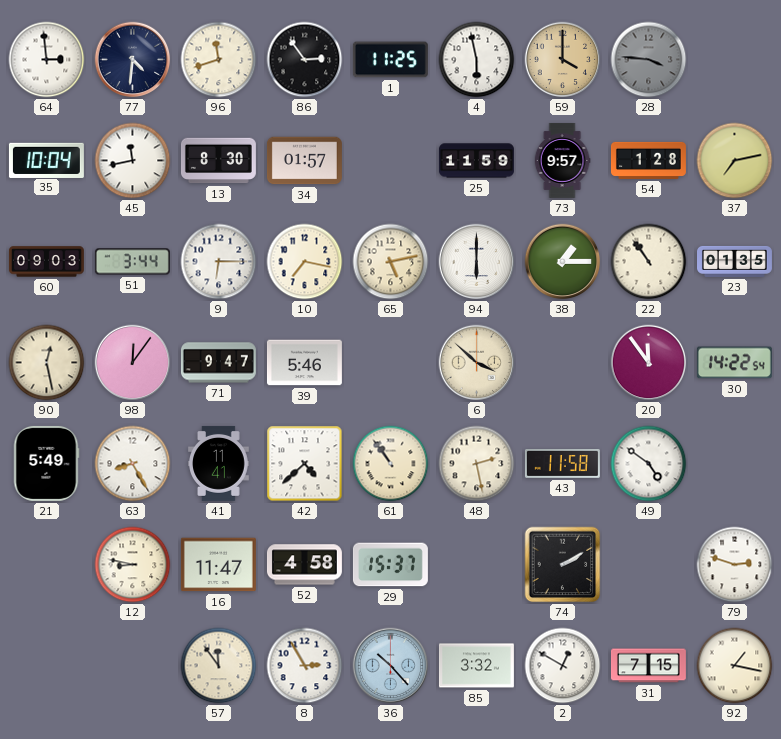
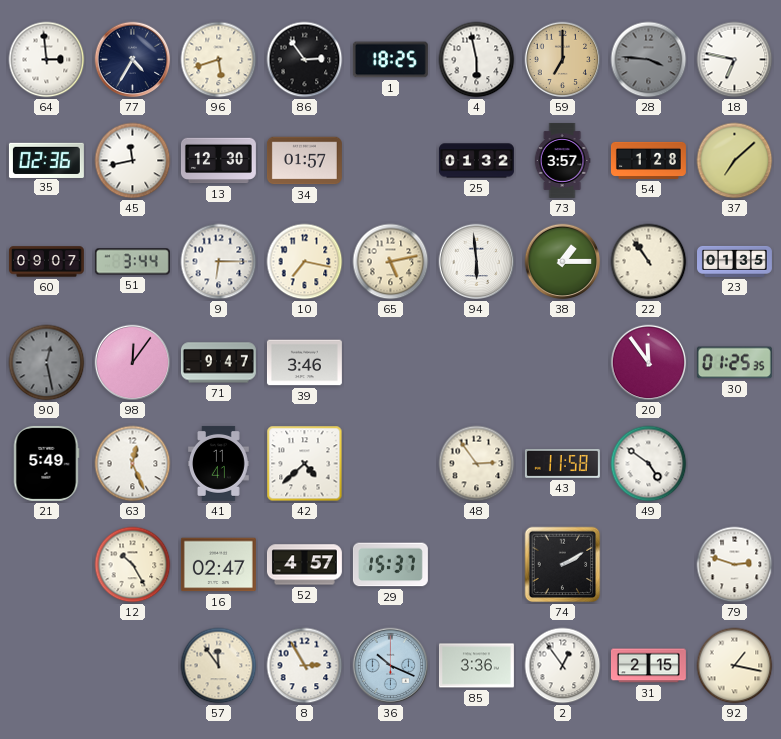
77: 4:31 -> 4:35 (133, 60)
96: 11:42 -> 5:42 (219, 60)
1: 11:25 -> 18:25 (390, 60)
59: 4:00 -> 7:00 (563, 60)
18: none -> 6:47 (735, 60)
35: 10:04 -> 02:36 (46, 160)
13: 8:30 -> 12:30 (218, 161)
25: 11:59 -> 01:32 (476, 161)
73: 9:57 -> 3:57 (562, 160)
37: 7:13 -> 7:08 (735, 161)
60: 09:03 -> 09:07 (46, 262)
94: 6:00 -> 5:59 (477, 262)
90 dial: cream -> grey (47, 363)
39: 5:46 -> 3:46 (304, 363)
6: 3:52 -> none (477, 363)
30: 14:22 -> 01:25 (734, 363)
63: 8:25 -> 12:26 (133, 464)
61: 10:54 -> none (391, 464)
48: 2:28 -> 2:54 (477, 464)
12: 8:47 -> 10:25 (133, 565)
16: 11:47 -> 02:47 (218, 565)
52: 4:58 -> 4:57 (304, 565)
36: 10:23 -> 10:19 (391, 666)
85: 3:32 -> 3:36 (476, 666)
2: 12:50 -> 12:54 (563, 666)
31: 7:15 -> 2:15 (648, 666)
